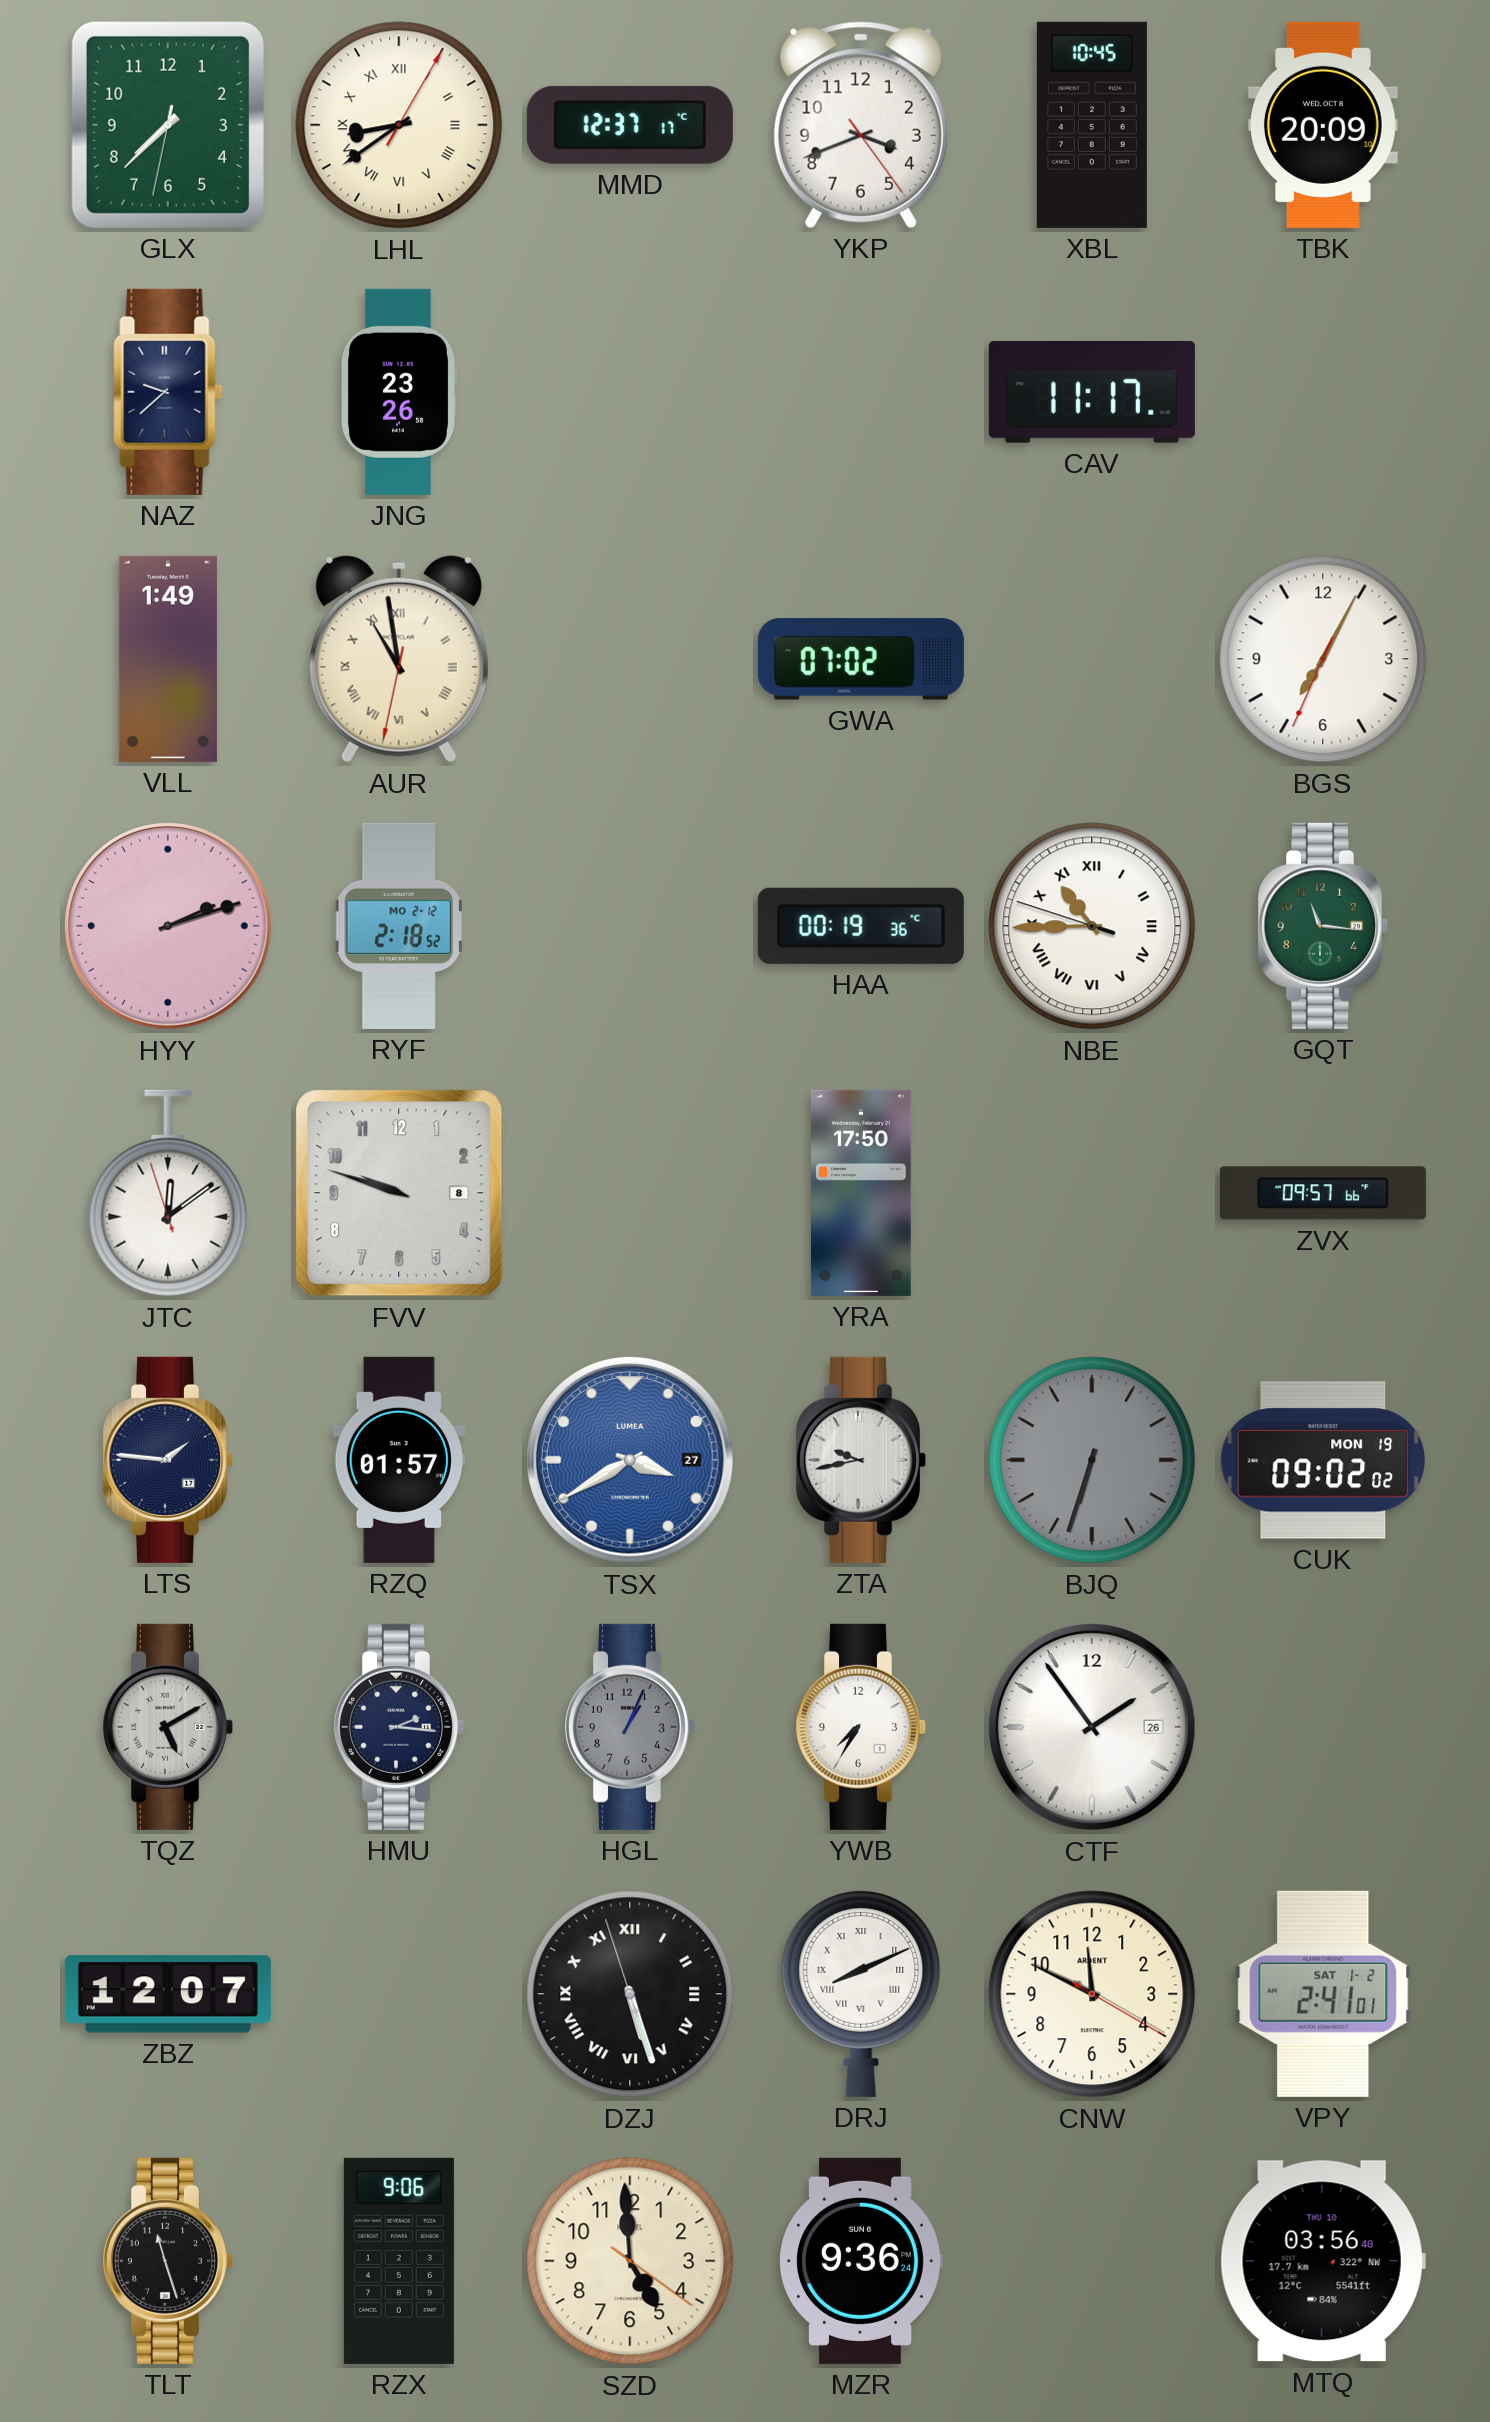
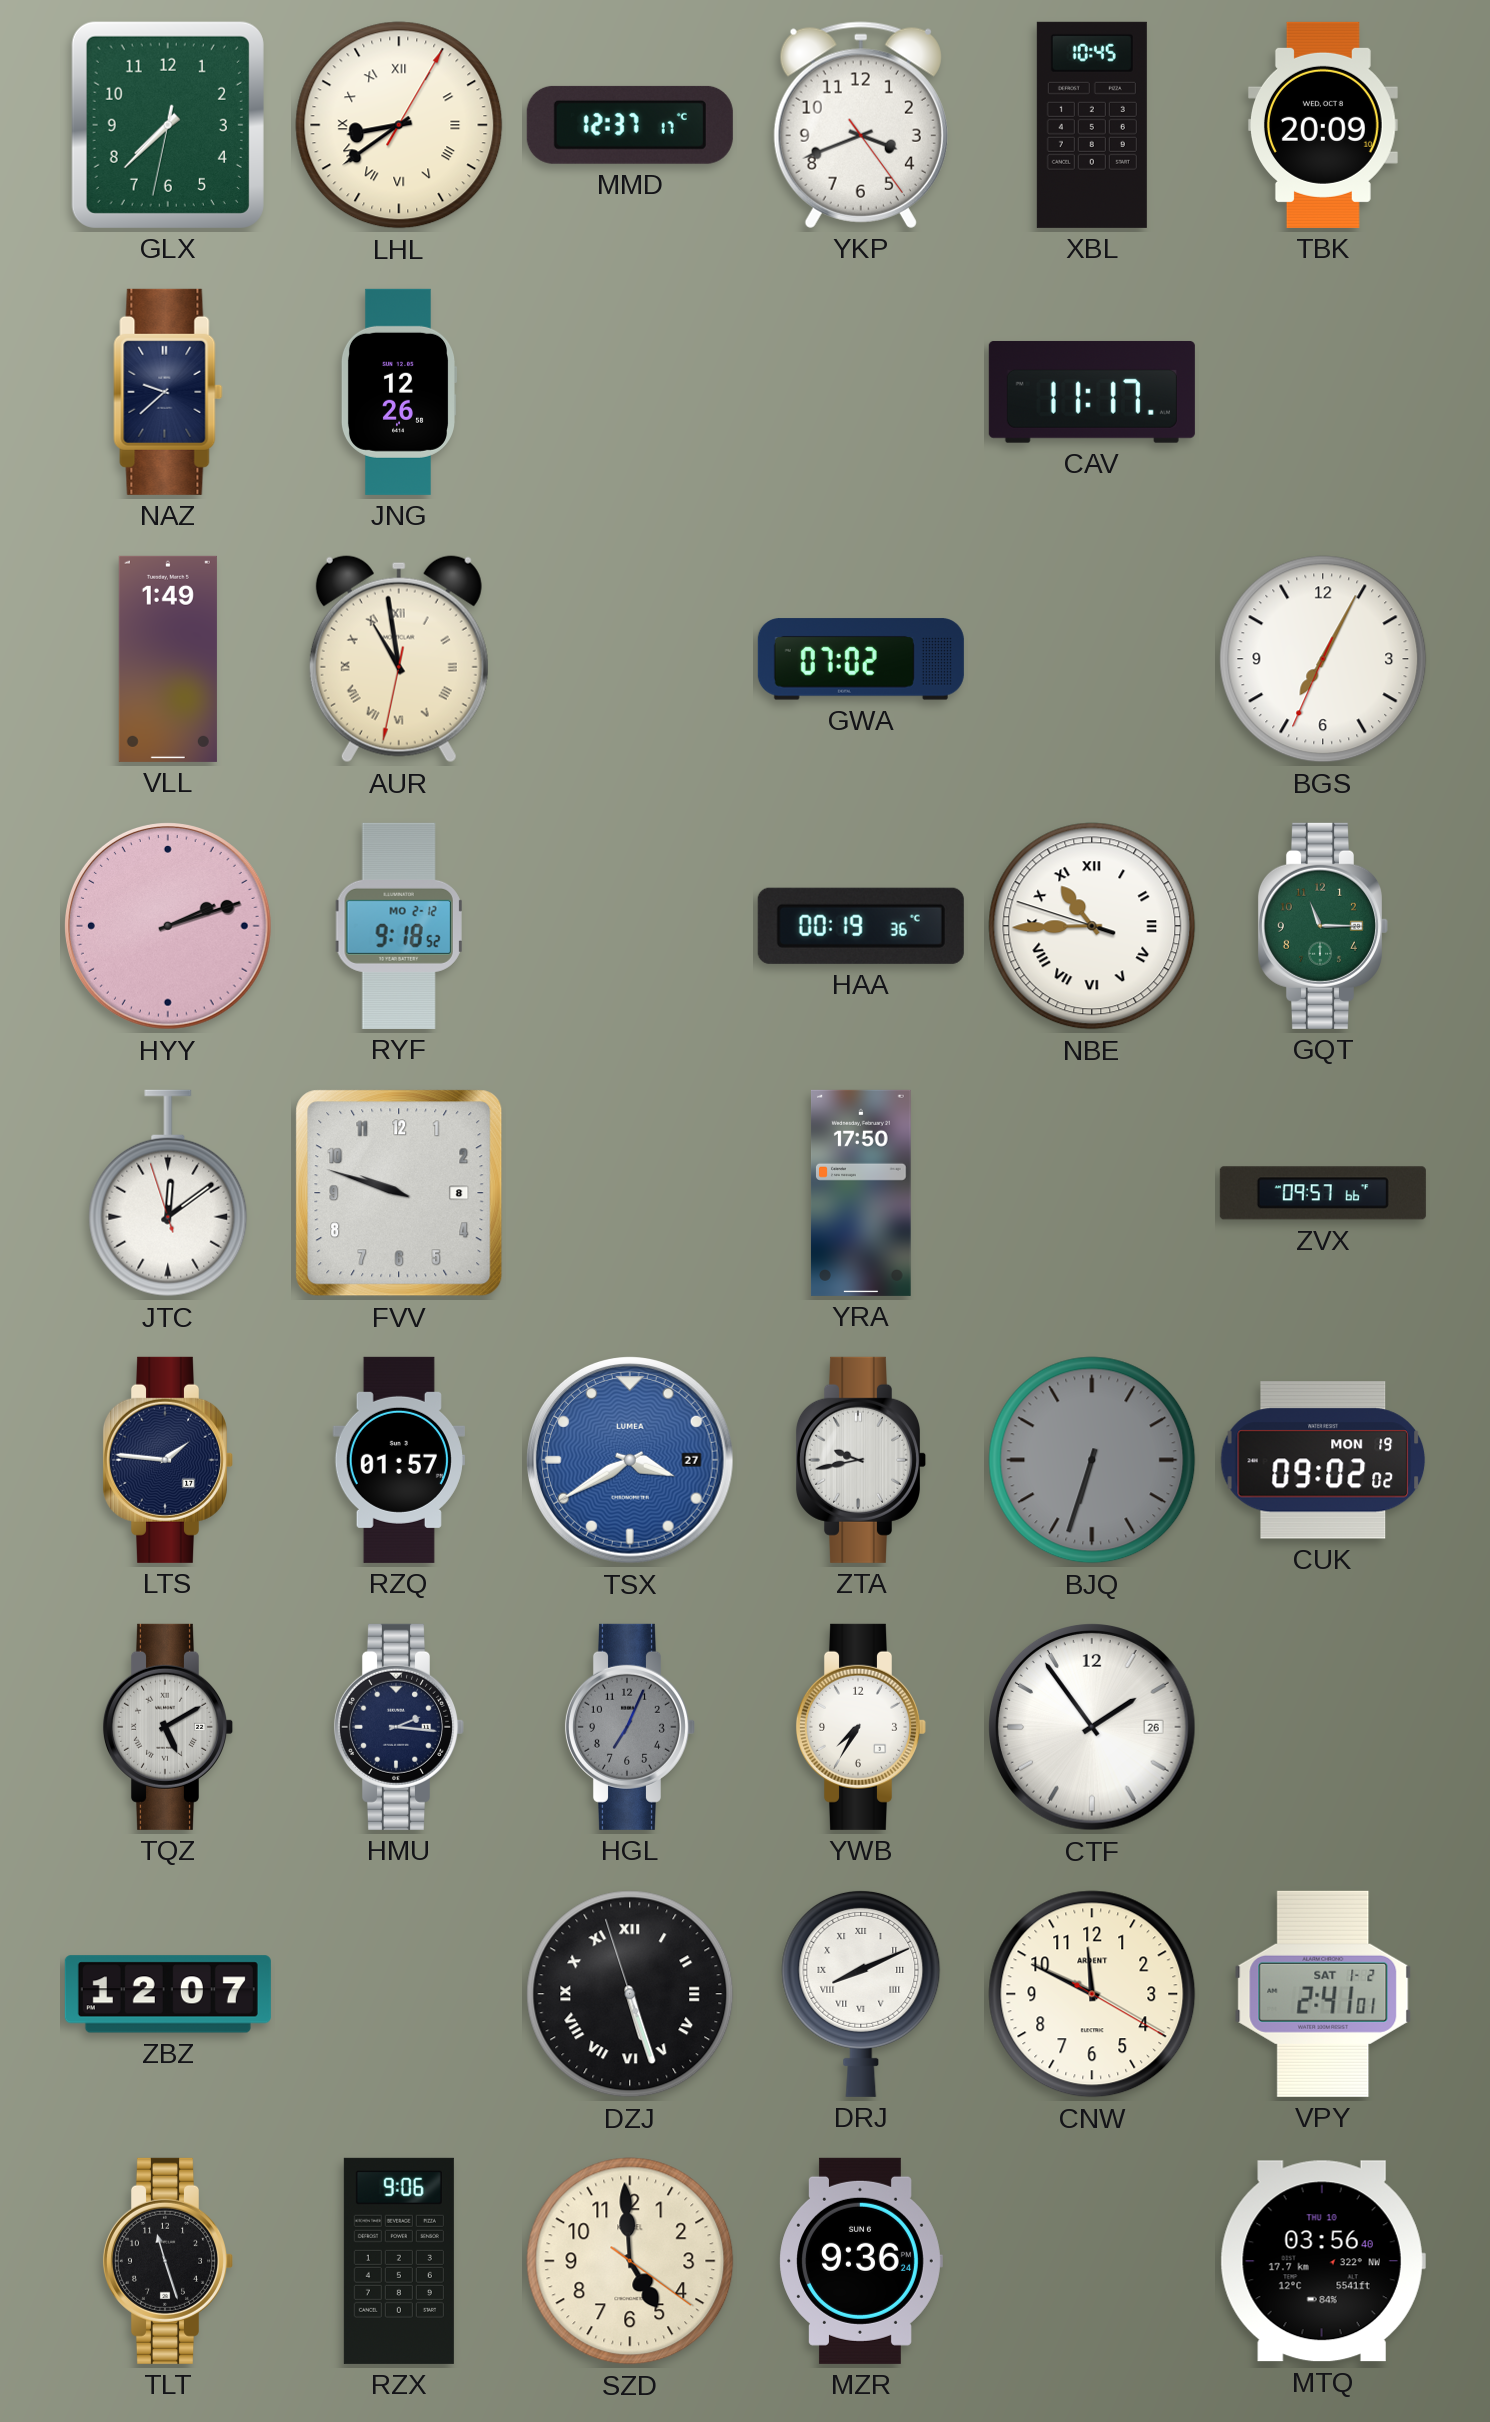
JNG: 23:26 -> 12:26 (399, 392)
RYF: 2:18 -> 9:18 (399, 926)
GQT: 11:16 -> 11:15 (1322, 926)
HGL: 1:04 -> 7:04 (629, 1727)
